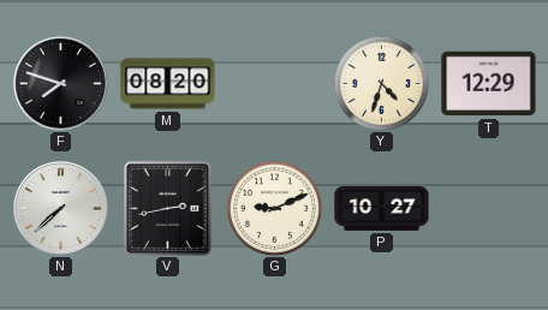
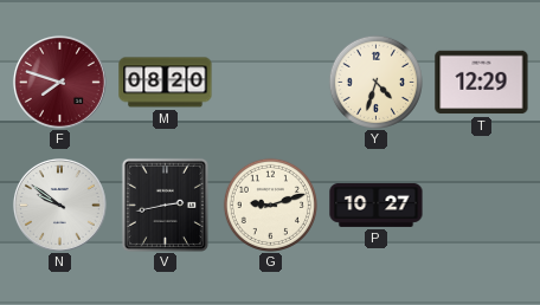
F dial: black -> burgundy (59, 82)
N: 7:38 -> 9:51 (59, 205)
G: 9:11 -> 9:12 (270, 205)
